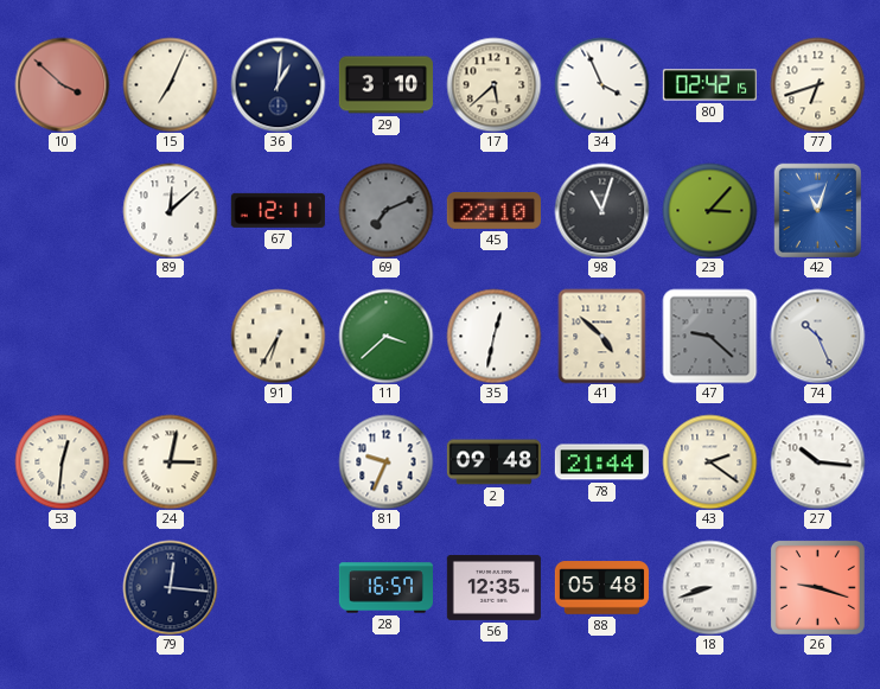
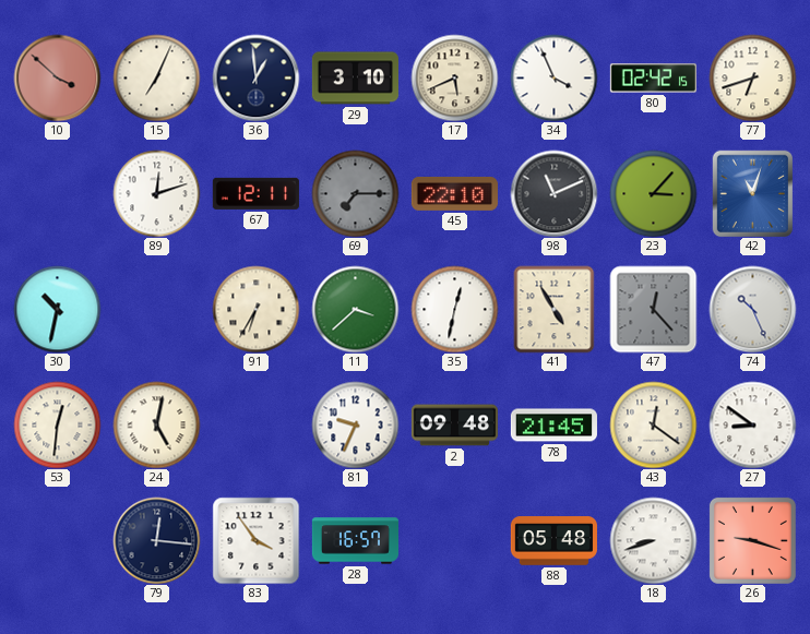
36: 1:01 -> 12:59 (255, 77)
17: 5:38 -> 5:41 (454, 77)
89: 12:08 -> 12:12 (156, 193)
69: 7:11 -> 7:15 (355, 193)
98: 11:03 -> 11:11 (553, 193)
30: none -> 10:32 (57, 309)
41: 4:52 -> 4:55 (555, 309)
47: 9:22 -> 12:23 (653, 309)
24: 3:02 -> 5:02 (156, 424)
78: 21:44 -> 21:45 (553, 426)
43: 2:21 -> 12:21 (653, 424)
27: 10:16 -> 8:51 (752, 424)
83: none -> 3:54 (255, 540)
56: 12:35 -> none (493, 587)
